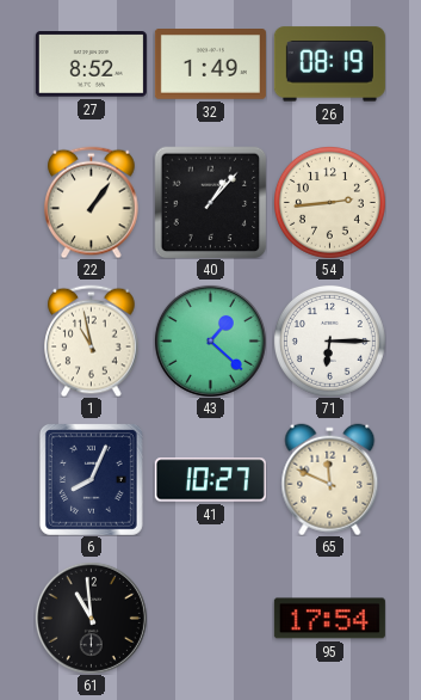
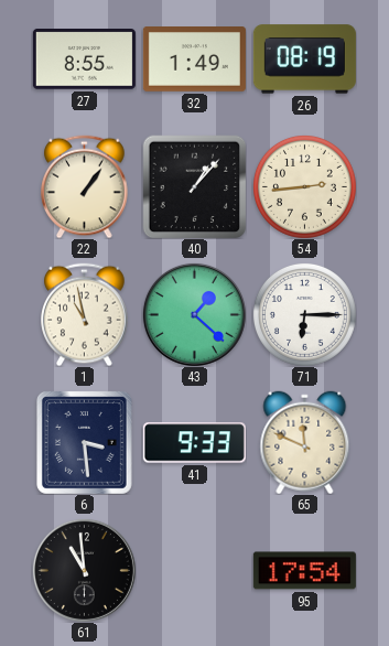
27: 8:52 -> 8:55 (84, 60)
6: 8:04 -> 3:29 (84, 442)
41: 10:27 -> 9:33 (194, 443)
